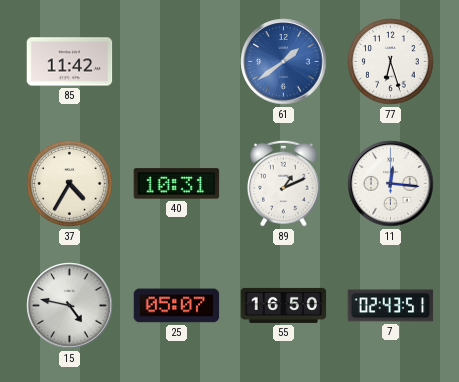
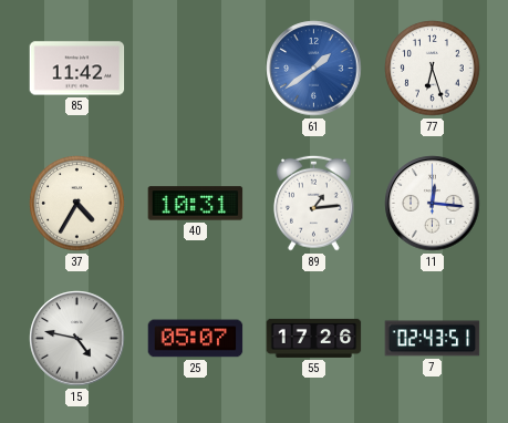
89: 1:11 -> 1:14 (313, 203)
55: 16:50 -> 17:26 (314, 338)
